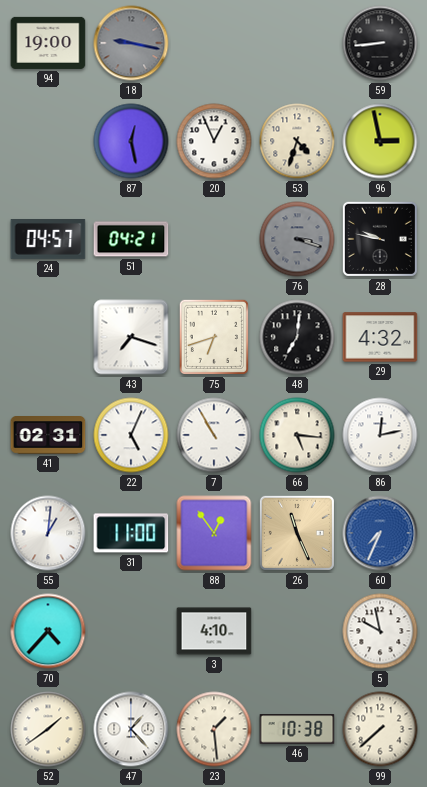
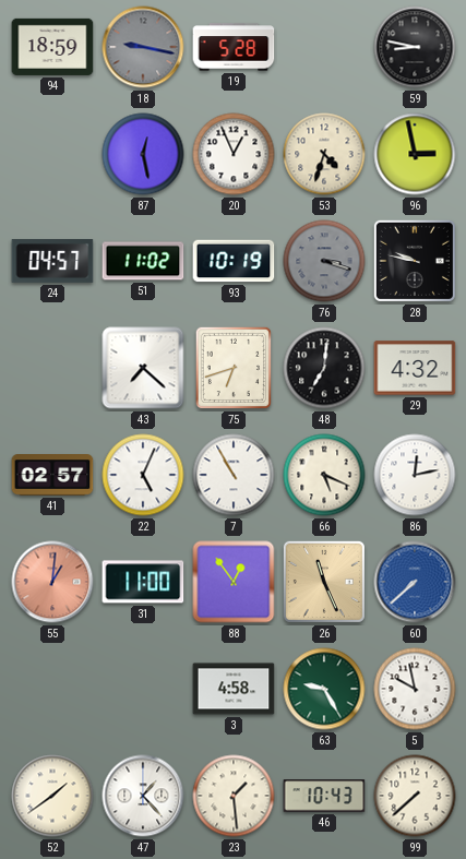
94: 19:00 -> 18:59 (52, 47)
19: none -> 5:28 (234, 47)
59: 8:44 -> 8:47 (415, 47)
51: 04:21 -> 11:02 (143, 261)
93: none -> 10:19 (234, 261)
43: 7:18 -> 7:22 (143, 368)
41: 02:31 -> 02:57 (52, 476)
66: 5:16 -> 5:19 (324, 475)
55 dial: white -> salmon (52, 582)
60: 7:34 -> 7:38 (415, 582)
70: 4:37 -> none (48, 631)
3: 4:10 -> 4:58 (234, 689)
63: none -> 9:25 (324, 689)
46: 10:38 -> 10:43 (324, 796)
